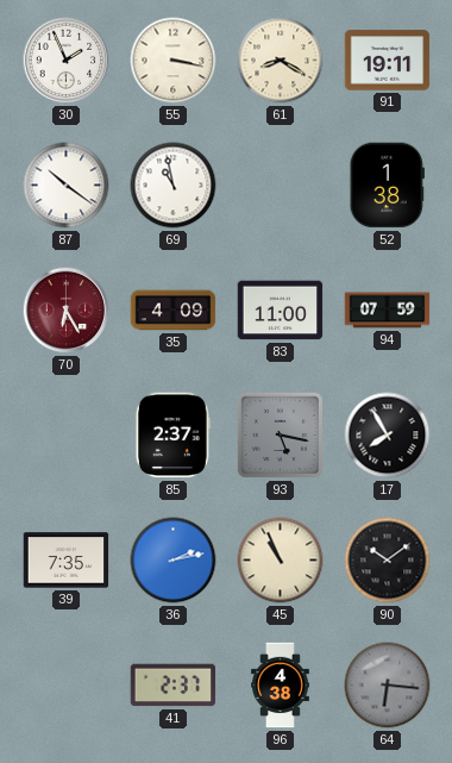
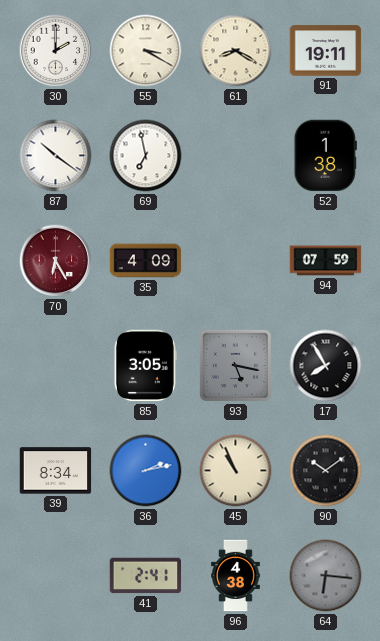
30: 1:56 -> 2:00 (56, 51)
55: 3:17 -> 3:20 (146, 51)
69: 10:58 -> 6:58 (146, 156)
83: 11:00 -> none (281, 311)
85: 2:37 -> 3:05 (145, 366)
39: 7:35 -> 8:34 (56, 471)
41: 2:37 -> 2:41 (146, 576)
